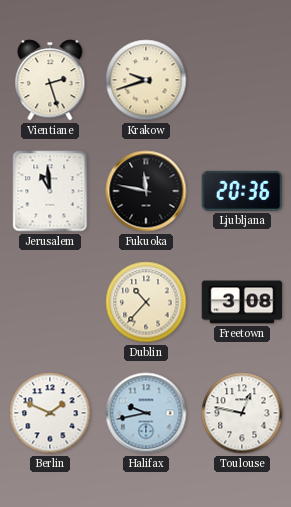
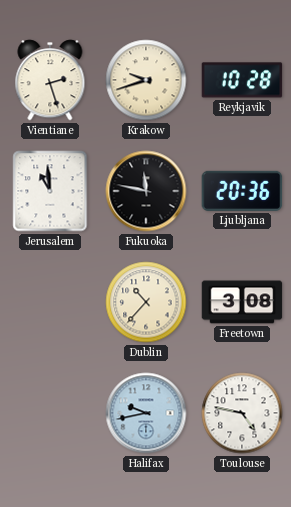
Reykjavik: none -> 10:28 (242, 80)
Berlin: 1:49 -> none (50, 413)
Toulouse: 12:47 -> 4:47 (242, 413)
